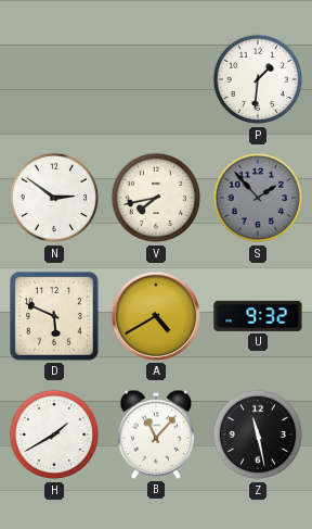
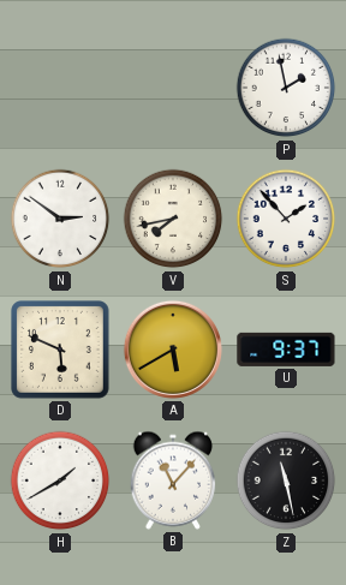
P: 1:31 -> 1:58 (286, 88)
S dial: grey -> white (286, 219)
A: 4:40 -> 5:40 (173, 350)
U: 9:32 -> 9:37 (286, 350)
